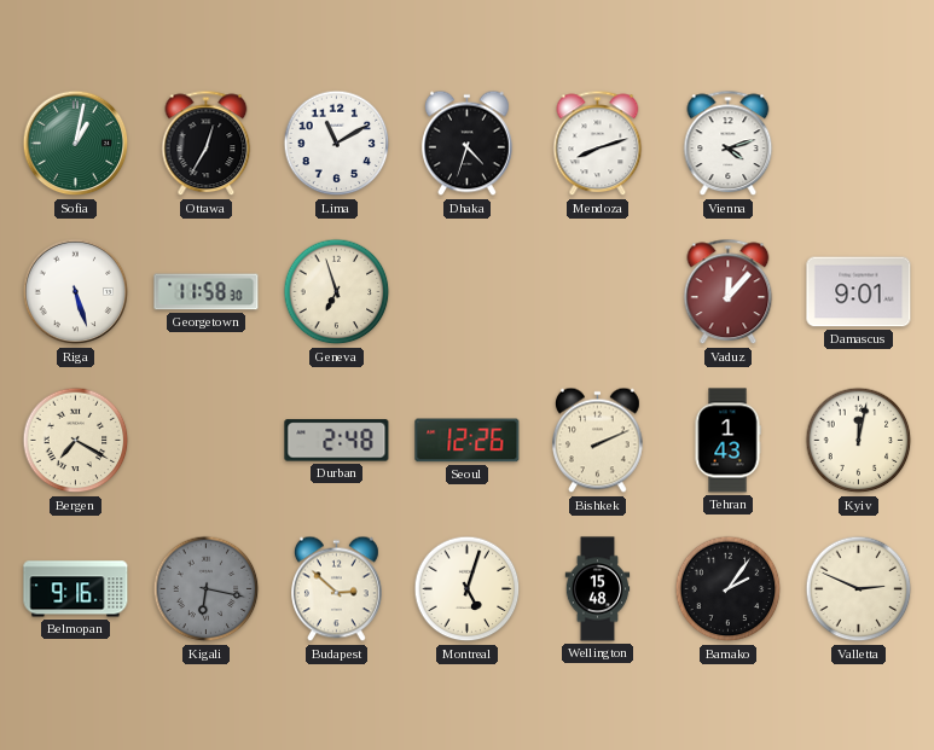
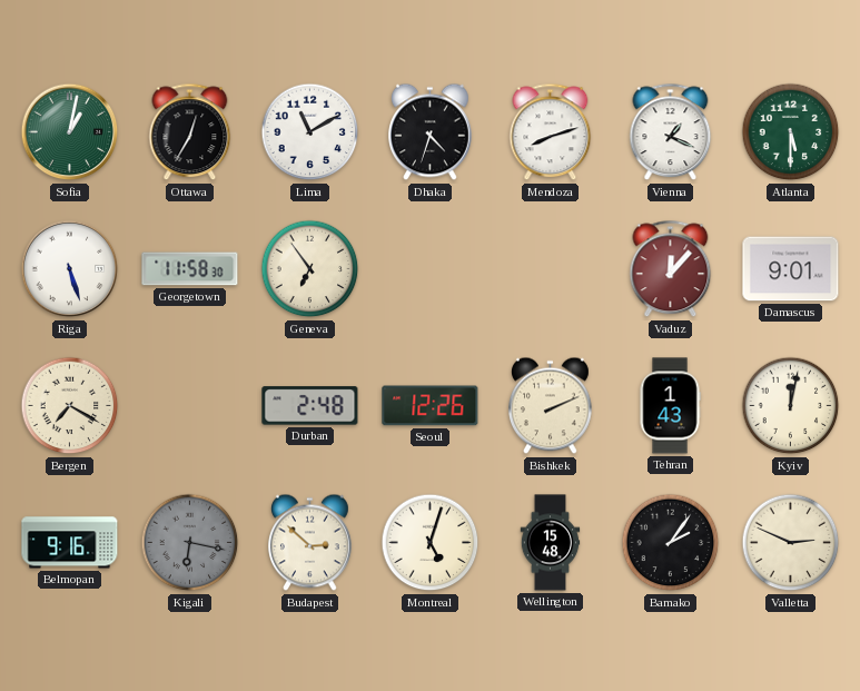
Vienna: 4:12 -> 1:19 (671, 132)
Atlanta: none -> 5:30 (791, 132)
Geneva: 6:57 -> 6:54 (310, 269)
